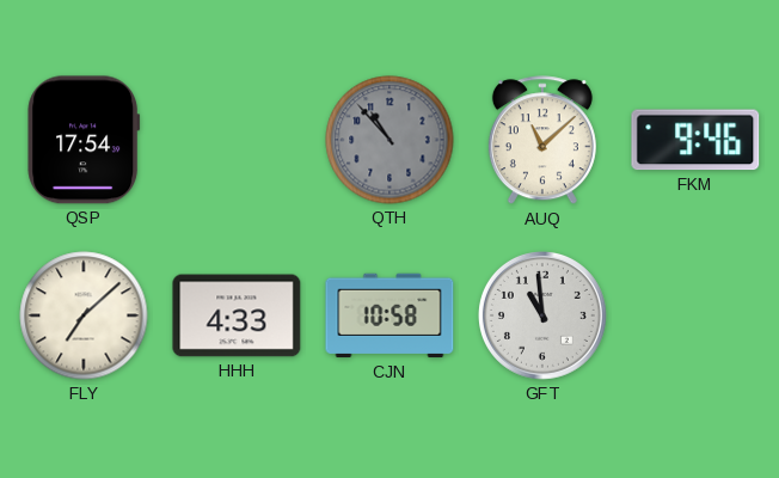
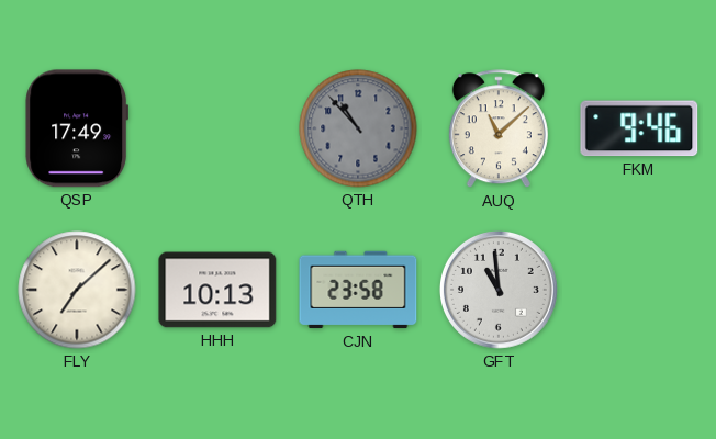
QSP: 17:54 -> 17:49 (77, 128)
HHH: 4:33 -> 10:13 (217, 290)
CJN: 10:58 -> 23:58 (358, 290)
